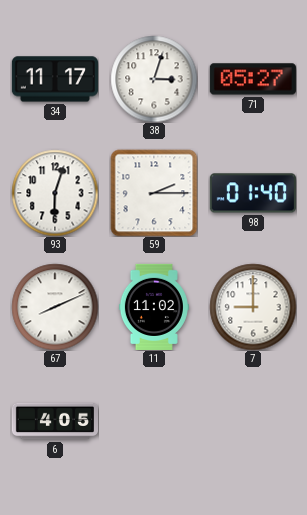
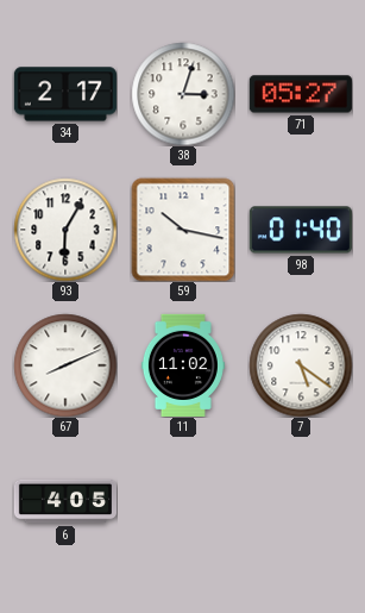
34: 11:17 -> 2:17 (65, 94)
93: 6:03 -> 6:05 (65, 230)
59: 2:15 -> 10:17 (183, 230)
7: 9:00 -> 5:21 (301, 365)
